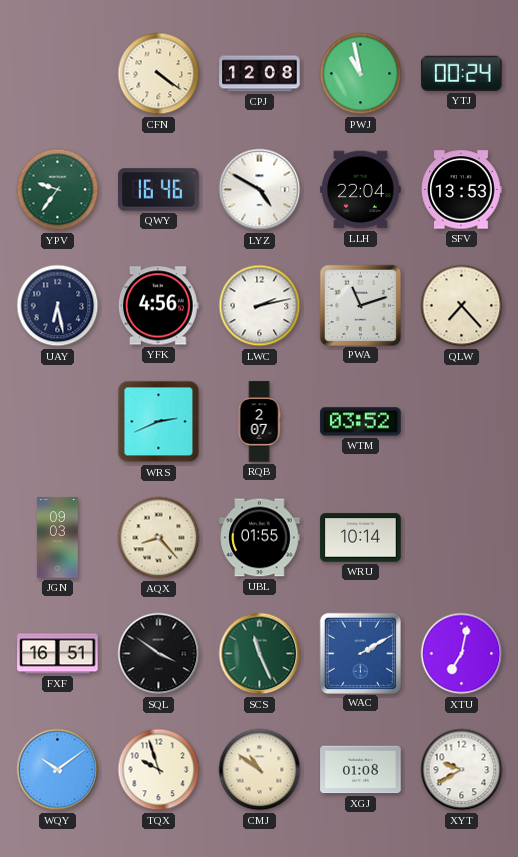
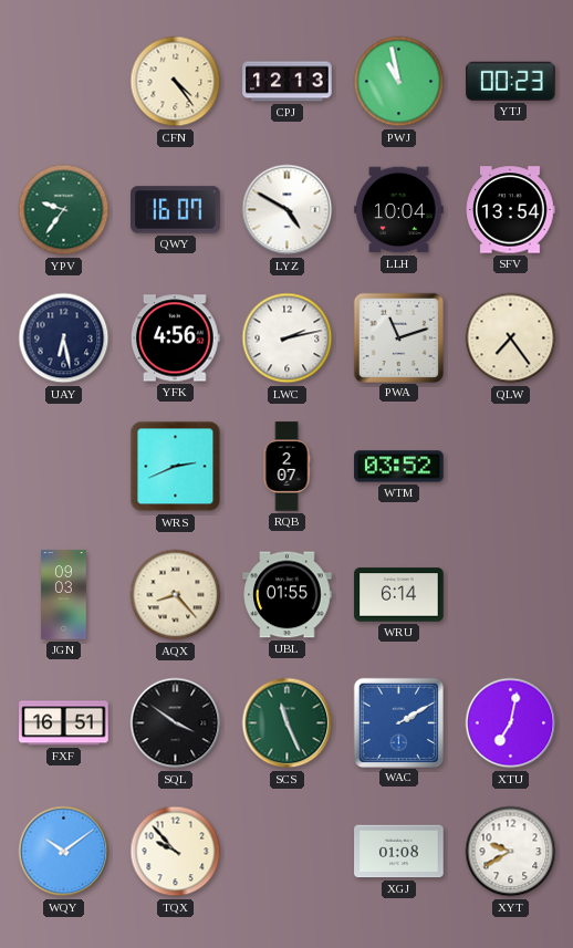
CFN: 4:21 -> 4:24 (176, 82)
CPJ: 12:08 -> 12:13 (288, 82)
YTJ: 00:24 -> 00:23 (511, 81)
QWY: 16:46 -> 16:07 (176, 210)
LLH: 22:04 -> 10:04 (399, 210)
SFV: 13:53 -> 13:54 (510, 210)
QLW: 7:23 -> 7:24 (511, 338)
WRU: 10:14 -> 6:14 (399, 595)
TQX: 9:57 -> 9:53 (176, 852)
CMJ: 10:51 -> none (260, 770)
